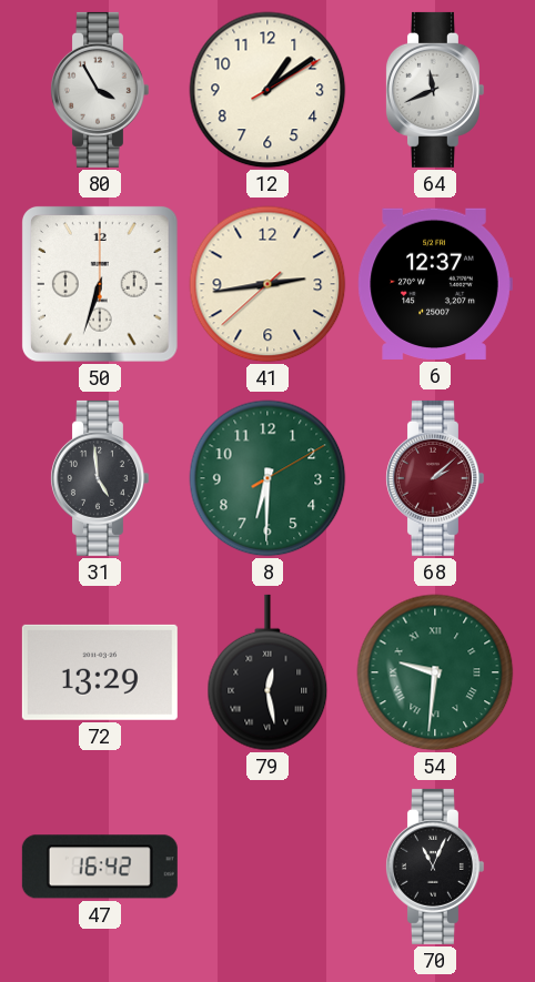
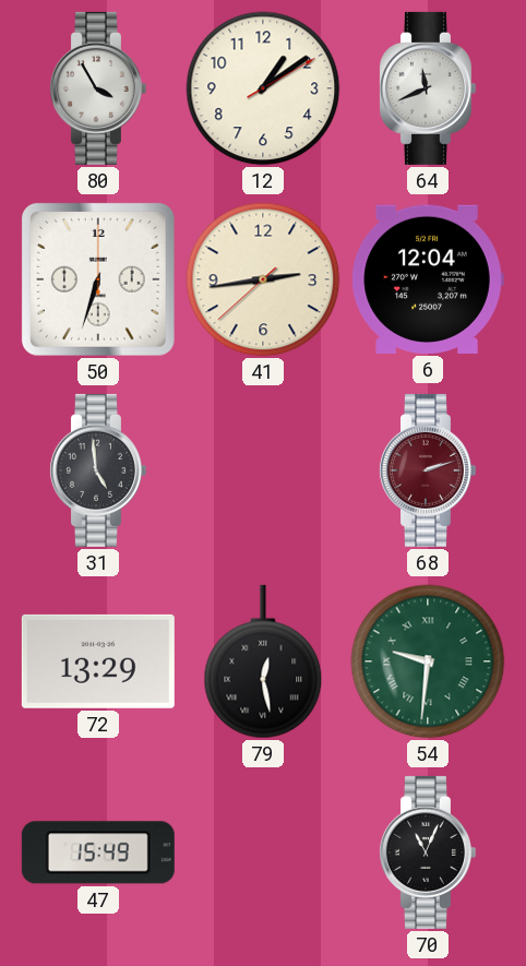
6: 12:37 -> 12:04 (428, 279)
8: 6:30 -> none (267, 478)
68: 2:08 -> 2:12 (427, 470)
47: 16:42 -> 15:49 (98, 852)
